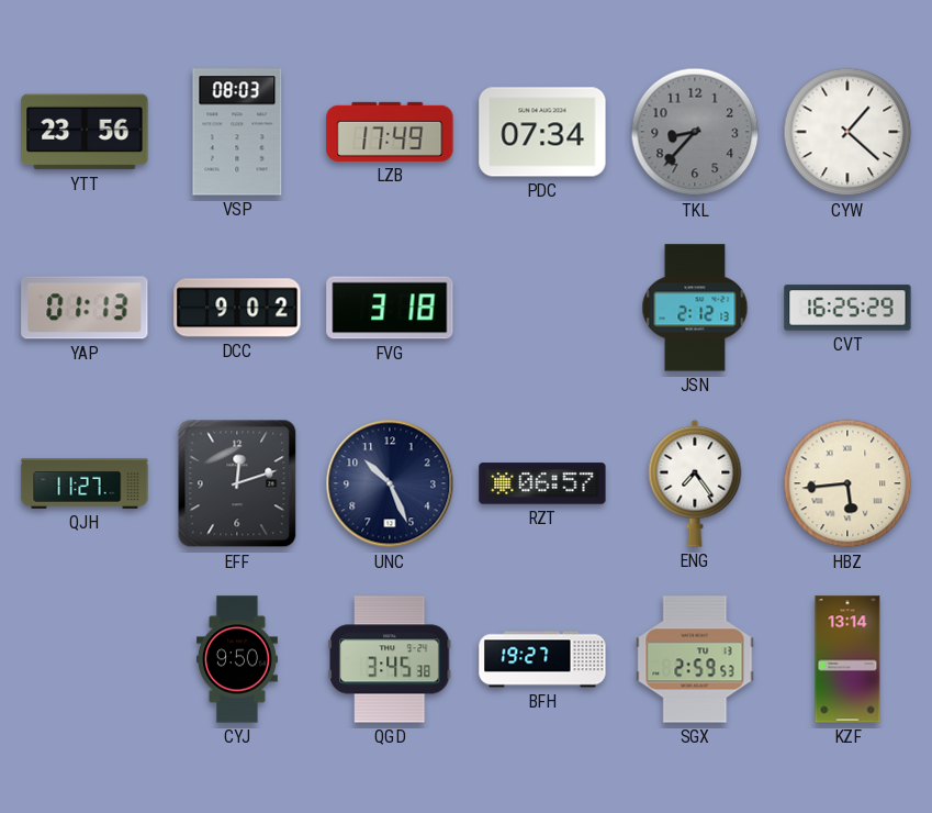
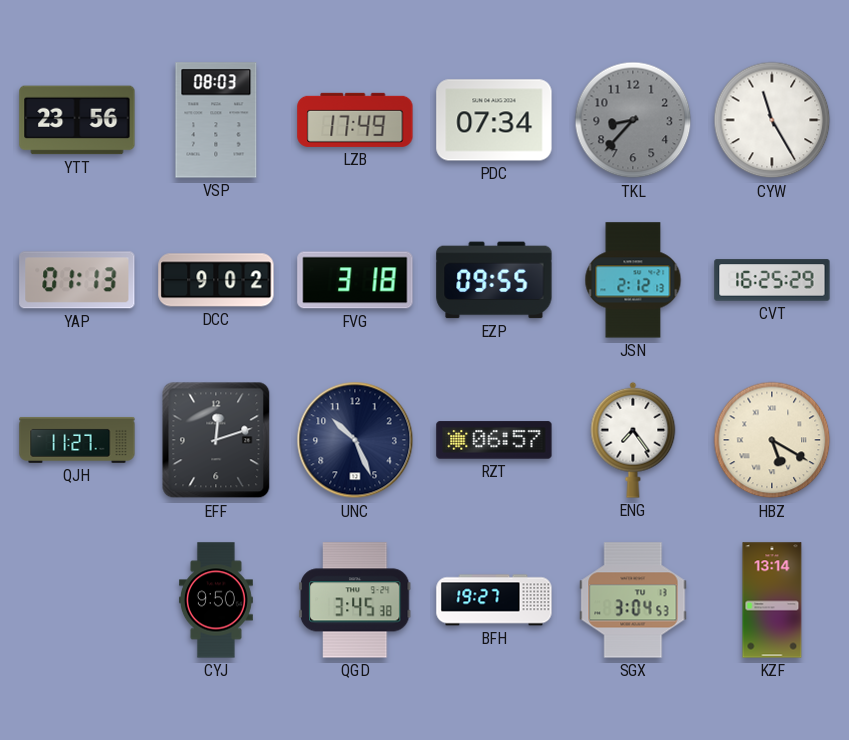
CYW: 1:22 -> 11:25 (772, 120)
EZP: none -> 09:55 (494, 280)
HBZ: 5:44 -> 5:20 (772, 440)
SGX: 2:59 -> 3:04 (633, 600)
